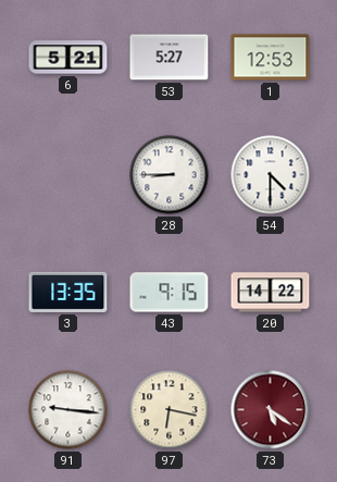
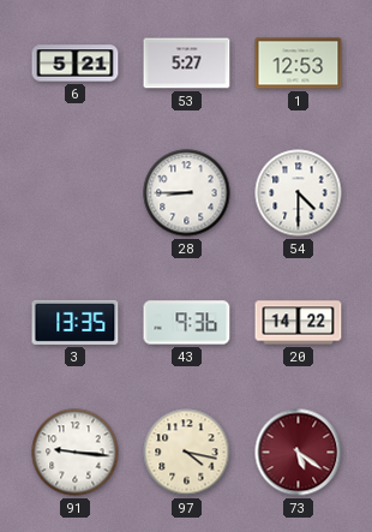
43: 9:15 -> 9:36 (187, 323)
97: 6:17 -> 4:17 (187, 453)
